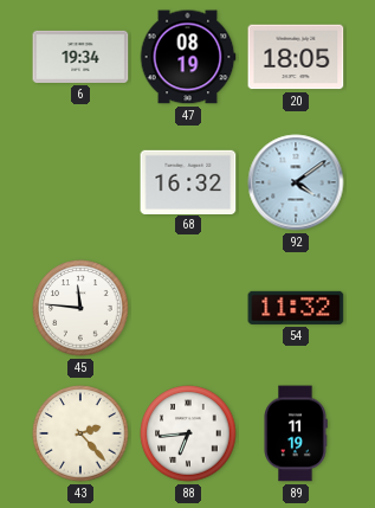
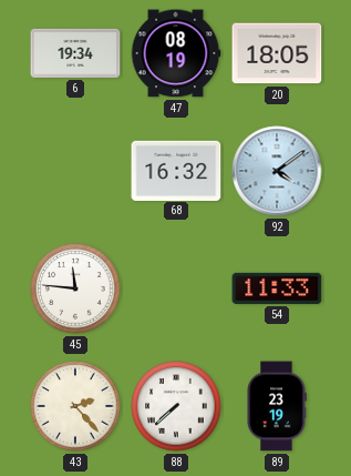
54: 11:32 -> 11:33 (277, 288)
88: 6:44 -> 7:38 (176, 406)
89: 11:19 -> 23:19 (277, 406)
